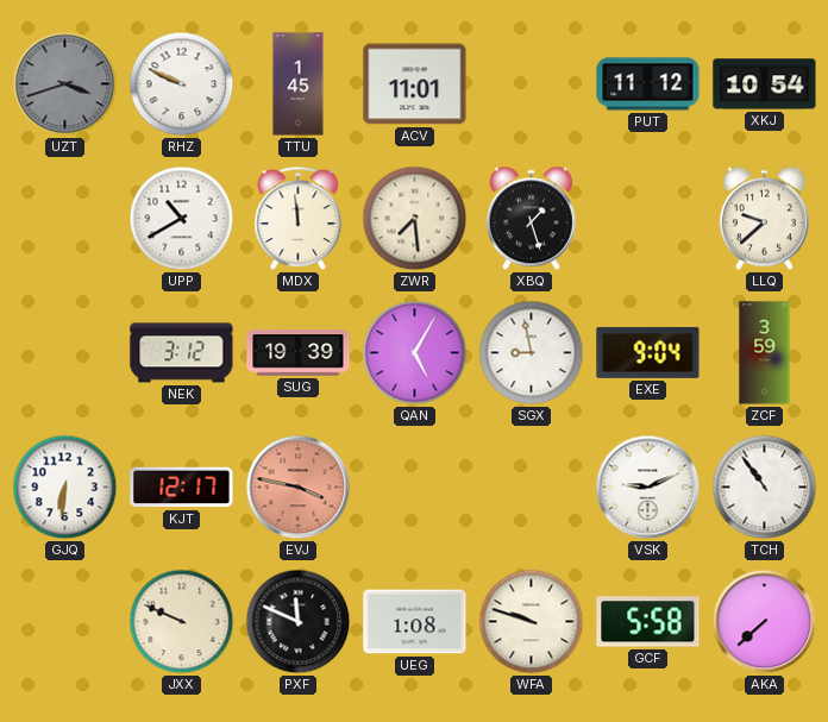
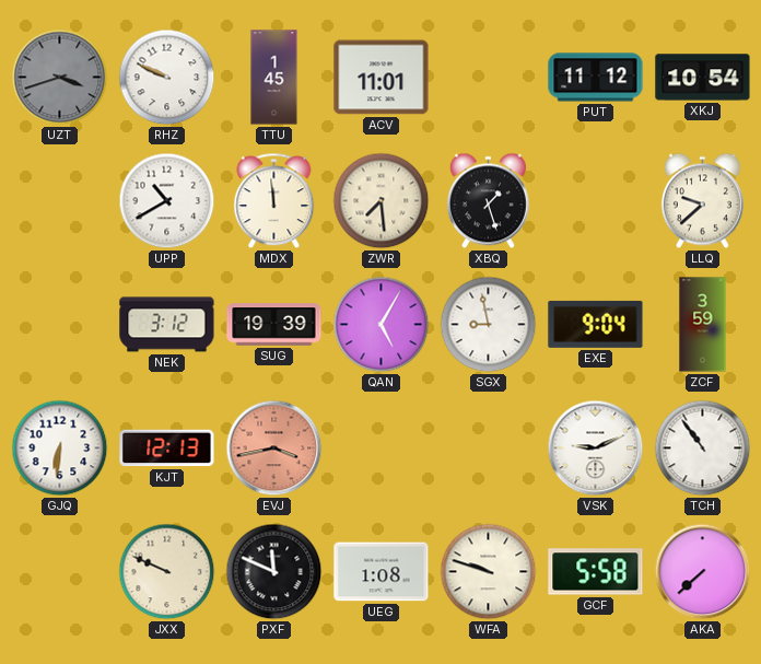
KJT: 12:17 -> 12:13 (167, 449)
EVJ: 3:47 -> 3:43 (274, 449)
